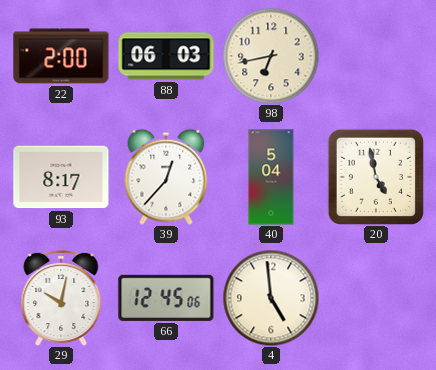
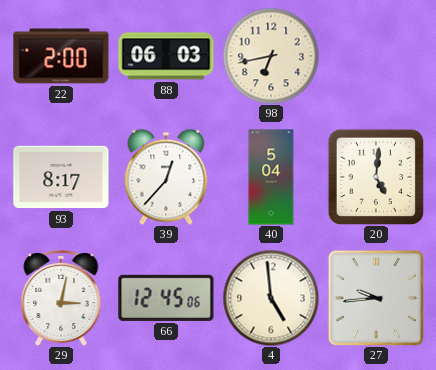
20: 4:58 -> 5:01 (375, 176)
29: 10:02 -> 3:02 (61, 298)
27: none -> 9:44 (376, 298)
